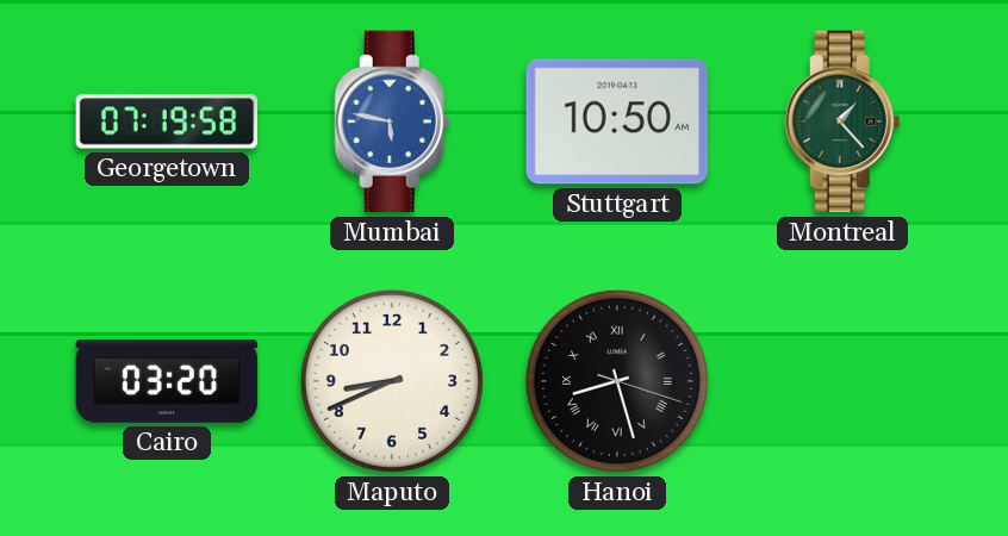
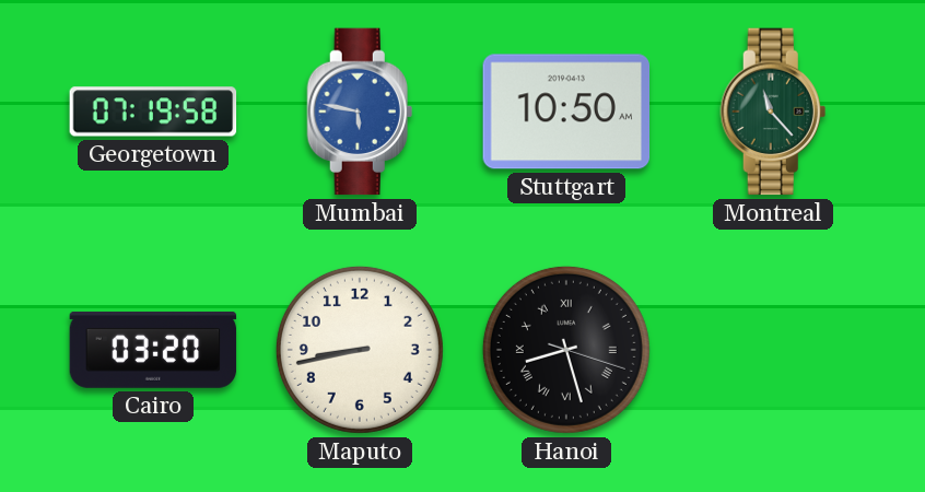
Montreal: 1:23 -> 11:23 (773, 112)
Maputo: 8:41 -> 8:43 (360, 350)
